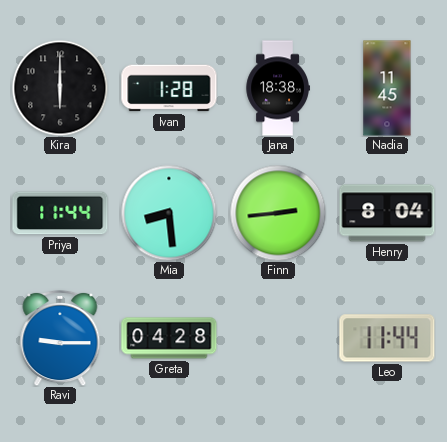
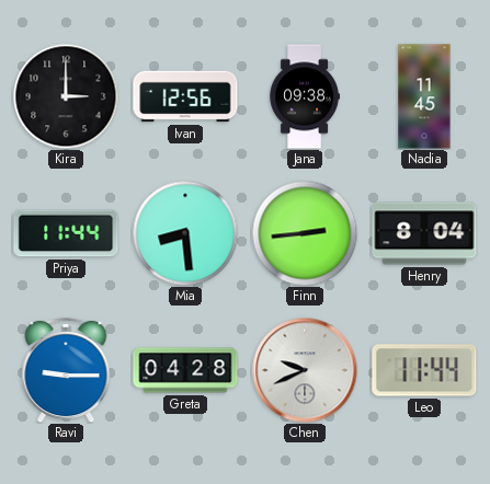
Kira: 6:00 -> 3:00 (66, 96)
Ivan: 1:28 -> 12:56 (185, 96)
Jana: 18:38 -> 09:38 (305, 96)
Chen: none -> 9:41 (305, 370)
